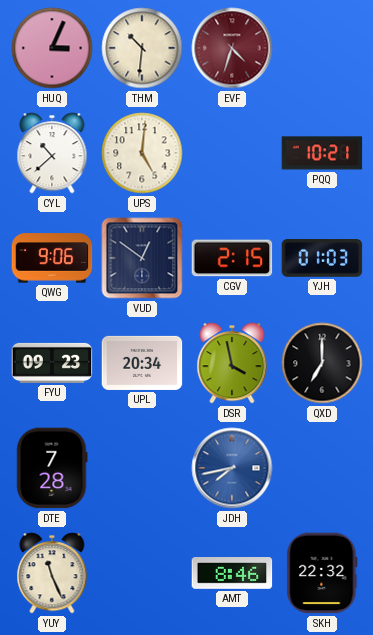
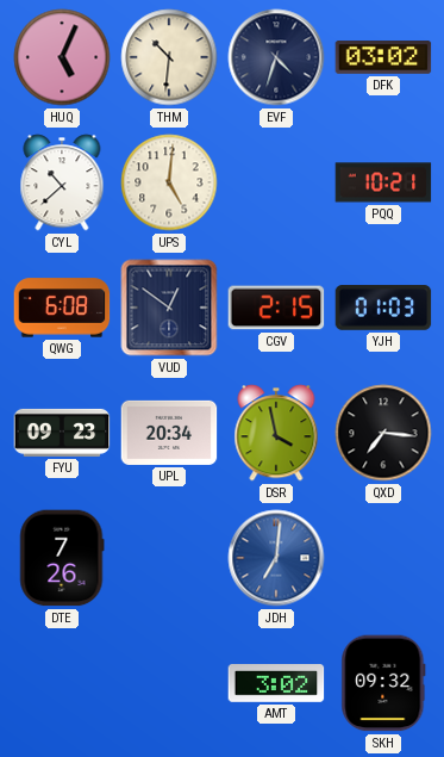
HUQ: 3:04 -> 5:04 (62, 57)
EVF dial: burgundy -> navy (276, 57)
DFK: none -> 03:02 (383, 57)
QWG: 9:06 -> 6:08 (62, 308)
QXD: 7:00 -> 7:16 (383, 433)
DTE: 7:28 -> 7:26 (62, 558)
JDH: 7:43 -> 7:01 (276, 558)
YUY: 11:26 -> none (52, 573)
AMT: 8:46 -> 3:02 (276, 684)
SKH: 22:32 -> 09:32 (383, 683)
